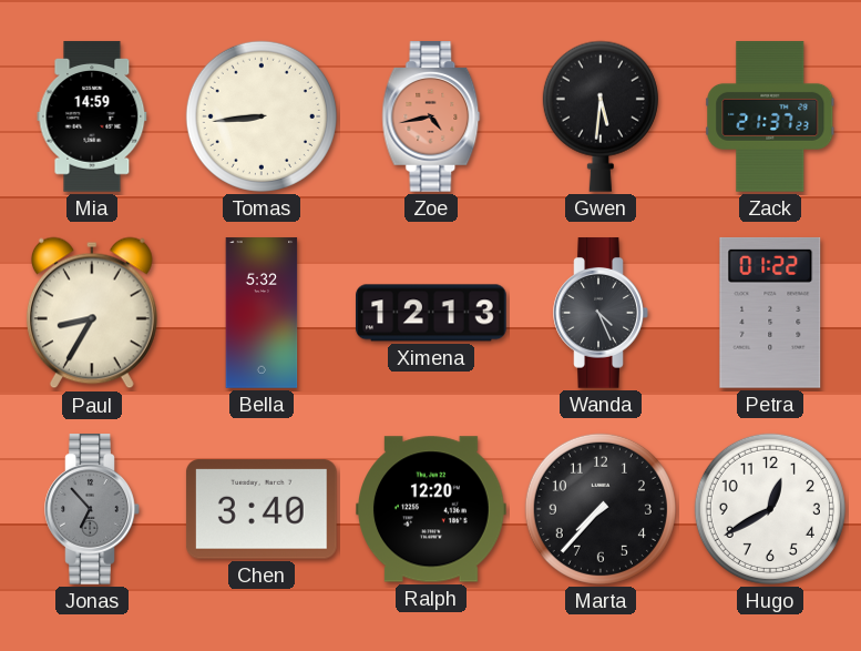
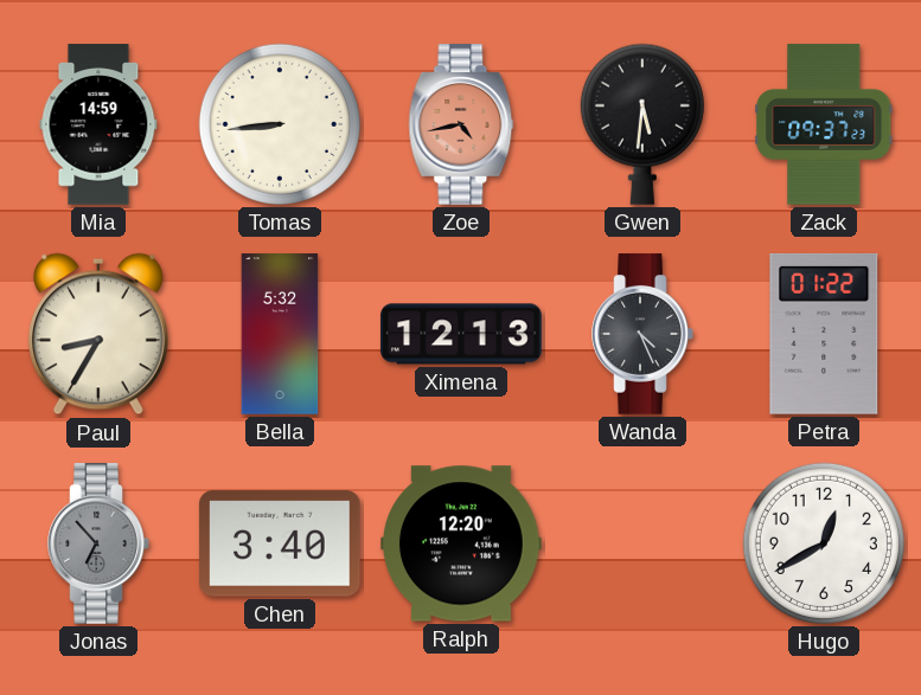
Zack: 21:37 -> 09:37 (824, 124)
Marta: 7:37 -> none (601, 509)
